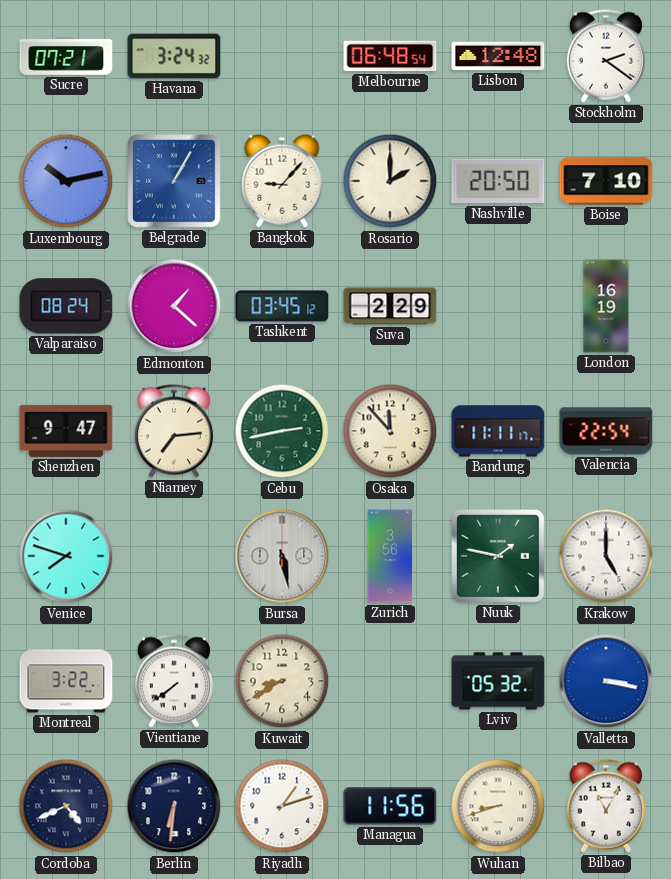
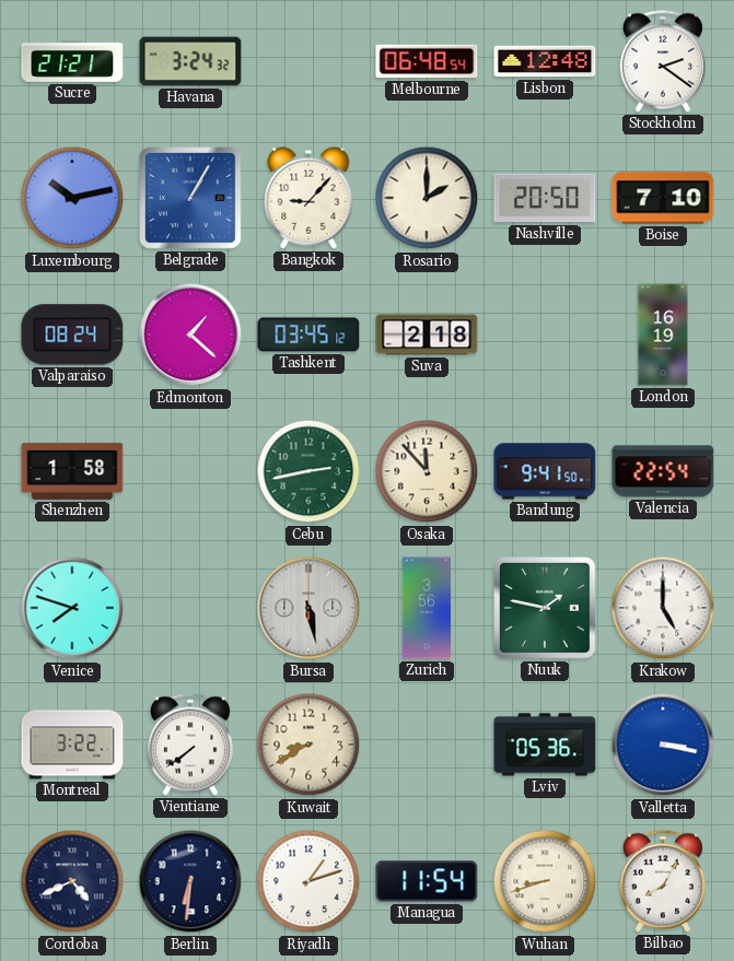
Sucre: 07:21 -> 21:21 (72, 61)
Suva: 2:29 -> 2:18 (427, 335)
Shenzhen: 9:47 -> 1:58 (72, 471)
Niamey: 7:14 -> none (174, 431)
Bandung: 11:11 -> 9:41 (545, 471)
Lviv: 05:32 -> 05:36 (545, 745)
Managua: 11:56 -> 11:54 (427, 881)
Bilbao: 11:05 -> 8:05 (663, 881)
